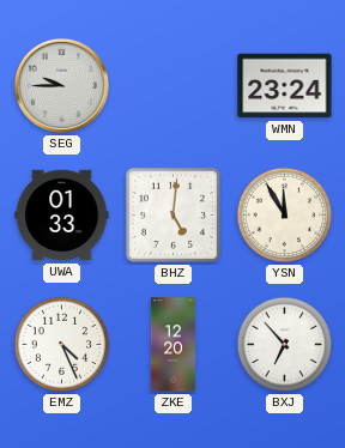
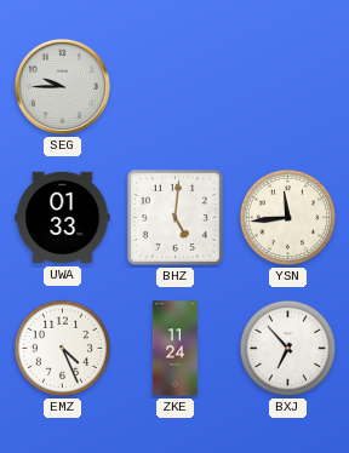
WMN: 23:24 -> none (285, 86)
YSN: 11:55 -> 11:44 (288, 218)
ZKE: 12:20 -> 11:24 (176, 349)
